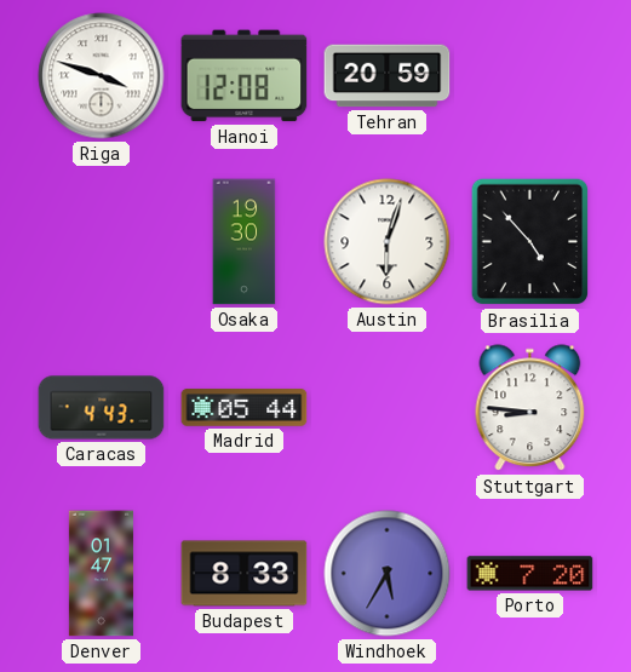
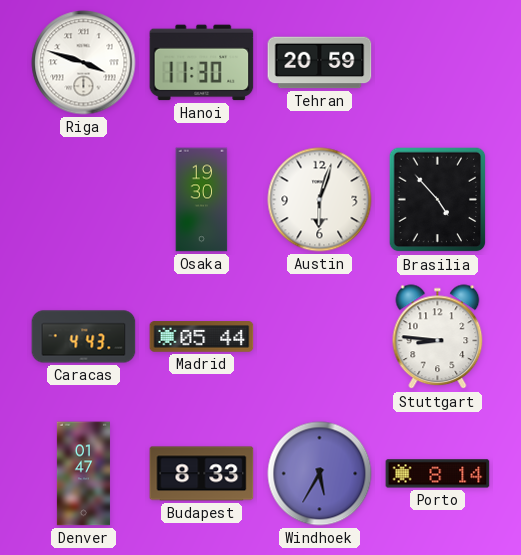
Hanoi: 12:08 -> 11:30 (202, 63)
Porto: 7:20 -> 8:14 (438, 474)
